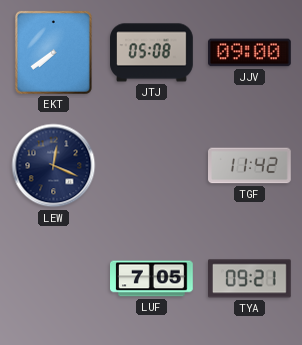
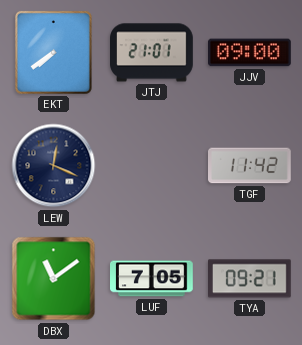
JTJ: 05:08 -> 21:01 (152, 53)
DBX: none -> 11:09 (54, 279)
